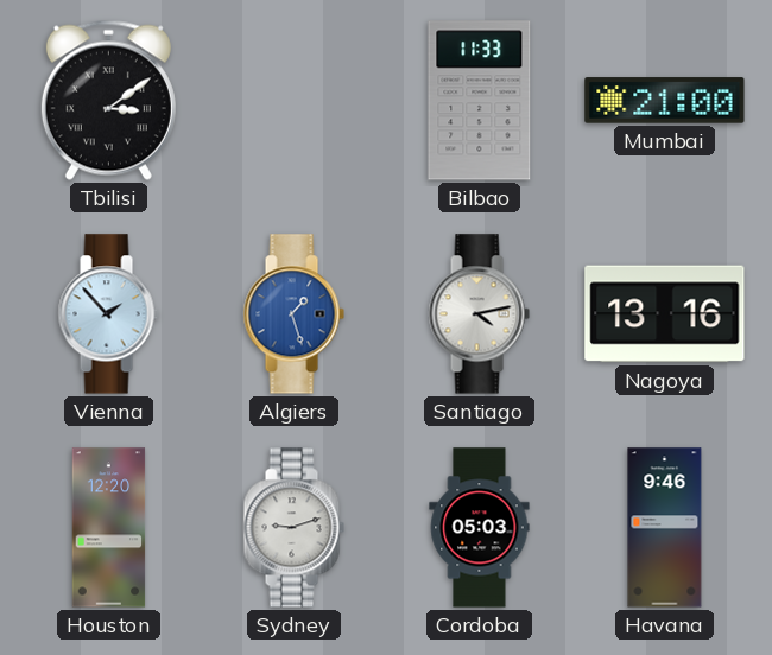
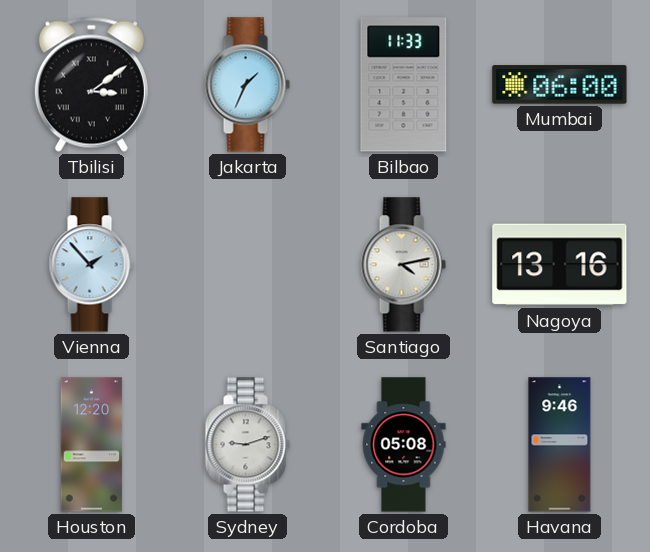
Jakarta: none -> 1:34 (247, 85)
Mumbai: 21:00 -> 06:00 (560, 85)
Algiers: 1:27 -> none (293, 314)
Cordoba: 05:03 -> 05:08 (404, 445)
